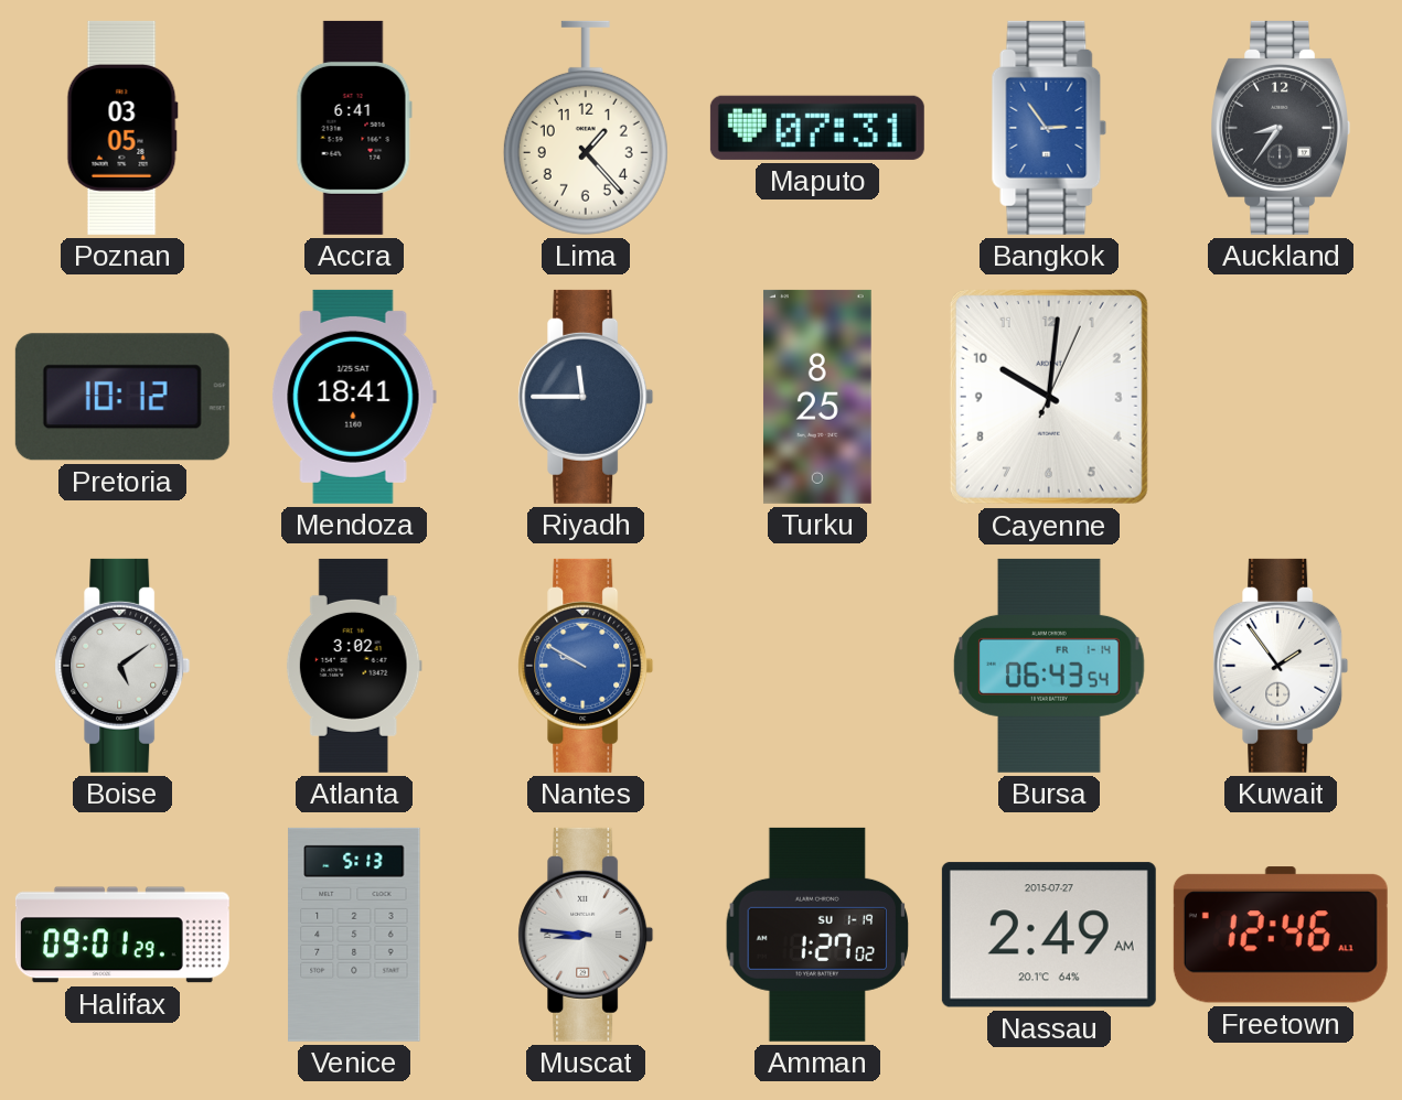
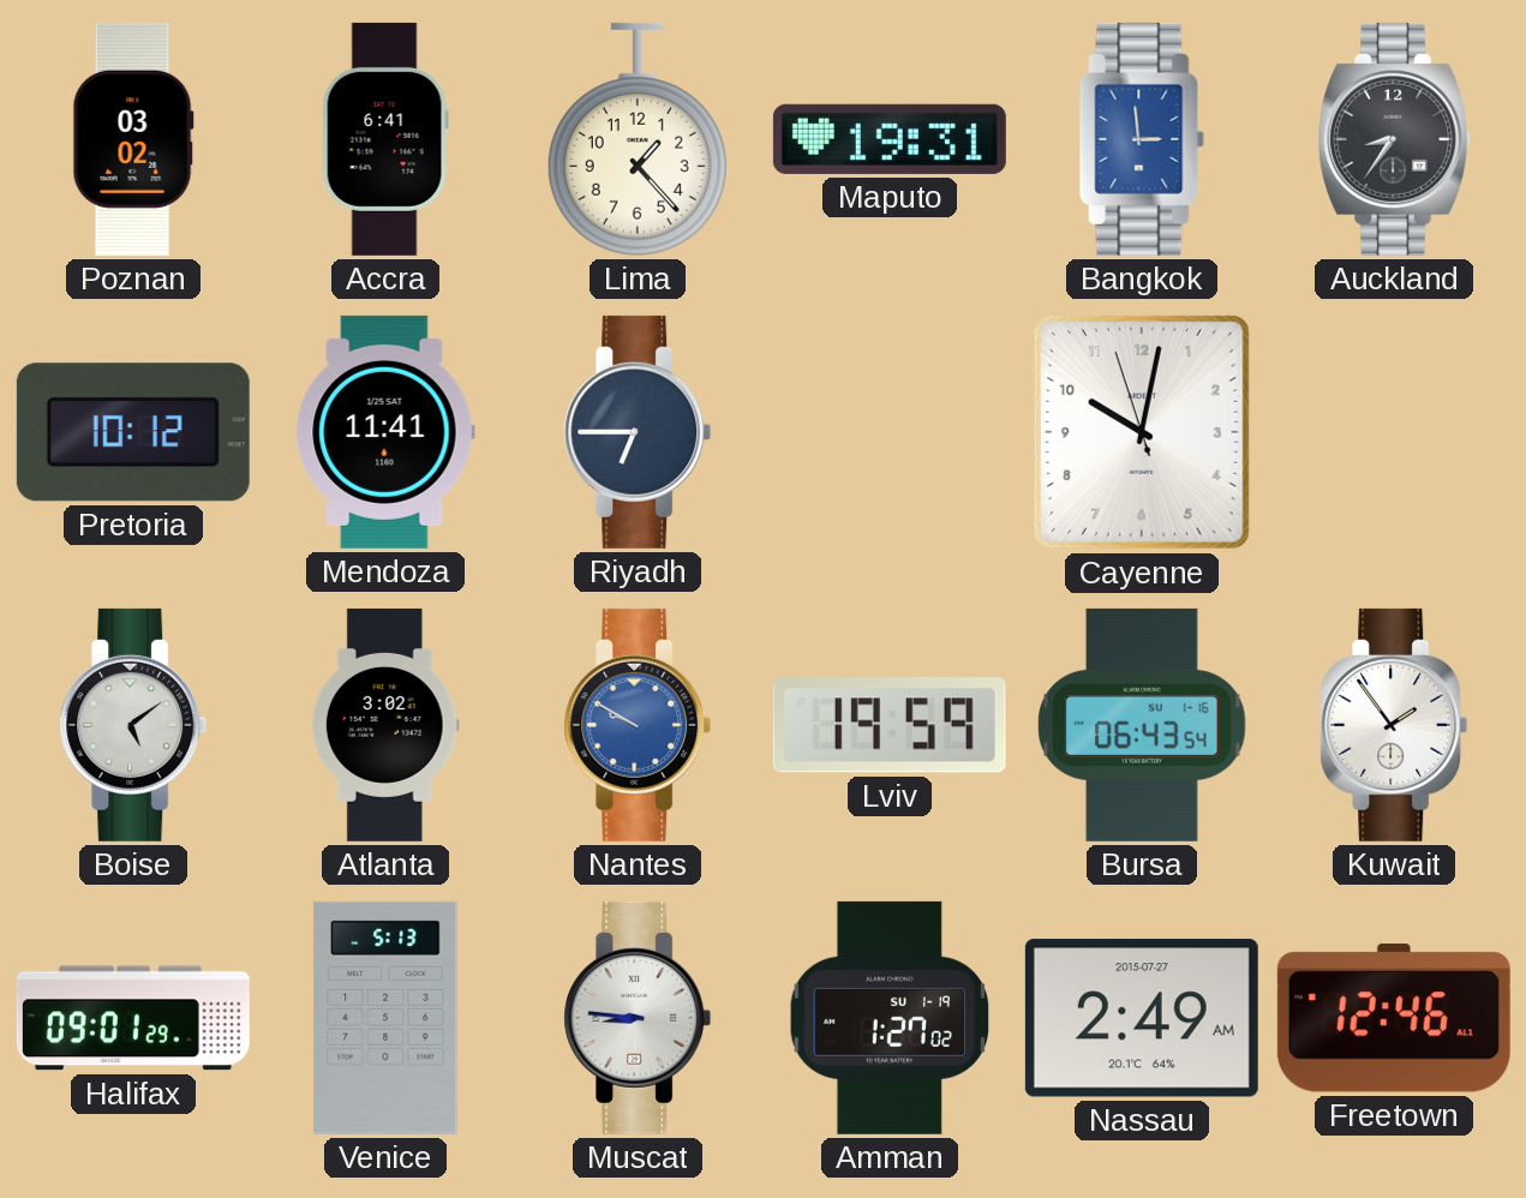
Poznan: 03:05 -> 03:02 (133, 139)
Maputo: 07:31 -> 19:31 (890, 139)
Bangkok: 2:54 -> 2:59 (1142, 139)
Mendoza: 18:41 -> 11:41 (385, 432)
Riyadh: 11:45 -> 6:45 (638, 432)
Turku: 8:25 -> none (817, 397)
Cayenne: 10:01:04 -> 10:01:57 (1142, 432)
Lviv: none -> 19:59 (890, 725)
Bursa date: FR 1-14 -> SU 1-16 (1142, 725)
